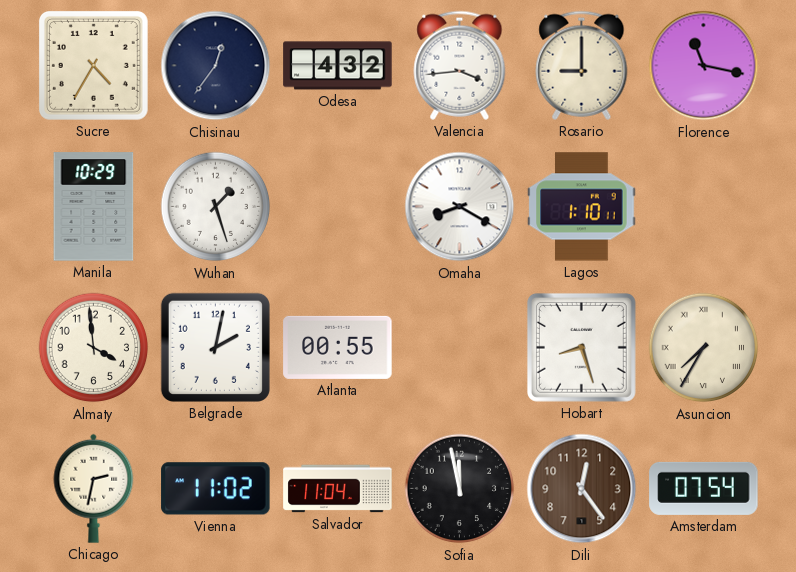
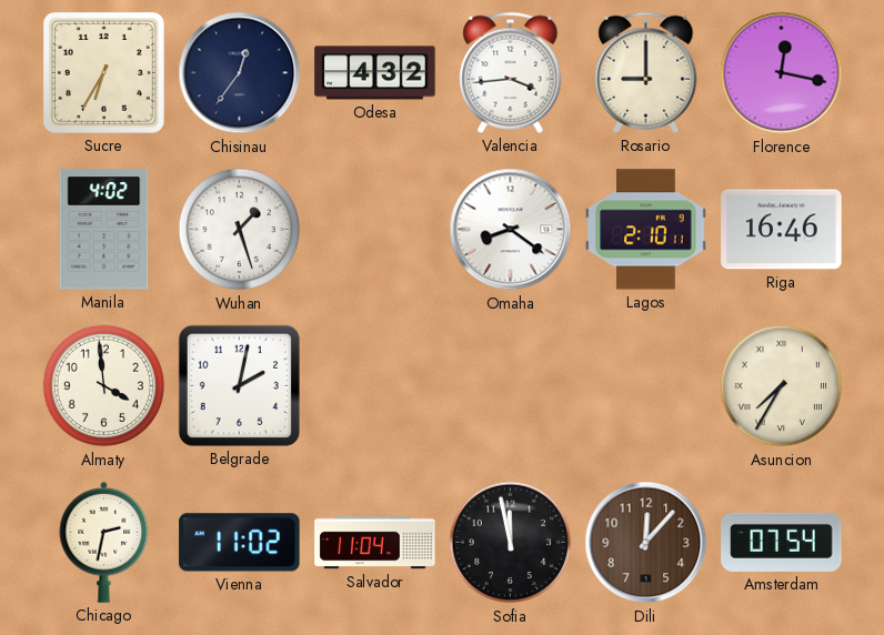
Sucre: 4:35 -> 6:35 (103, 72)
Florence: 11:17 -> 12:17 (782, 73)
Manila: 10:29 -> 4:02 (104, 230)
Omaha: 8:20 -> 8:21 (511, 230)
Lagos: 1:10 -> 2:10 (646, 230)
Riga: none -> 16:46 (782, 230)
Atlanta: 00:55 -> none (338, 347)
Hobart: 8:27 -> none (581, 347)
Dili: 12:24 -> 12:07 (646, 543)
